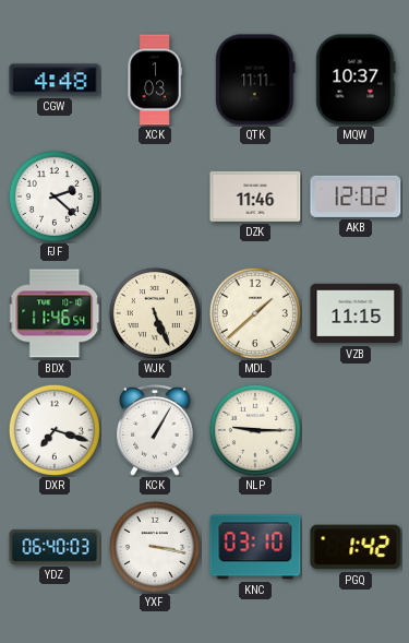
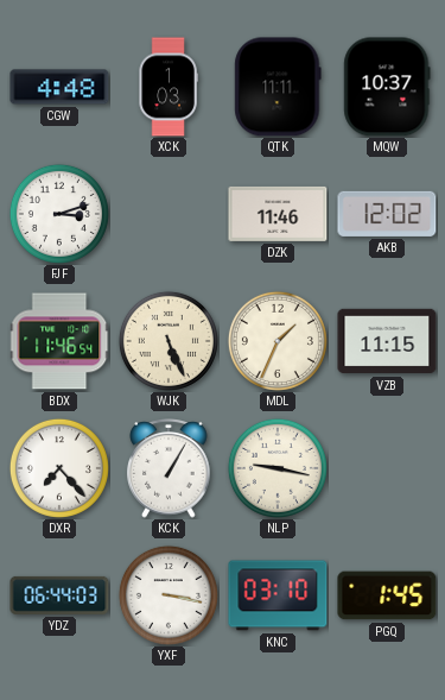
FJF: 2:22 -> 3:12 (59, 214)
MDL: 1:38 -> 1:34 (278, 341)
DXR: 7:18 -> 7:23 (59, 468)
NLP: 9:15 -> 9:17 (278, 468)
YDZ: 06:40 -> 06:44 (59, 595)
PGQ: 1:42 -> 1:45 (387, 595)
